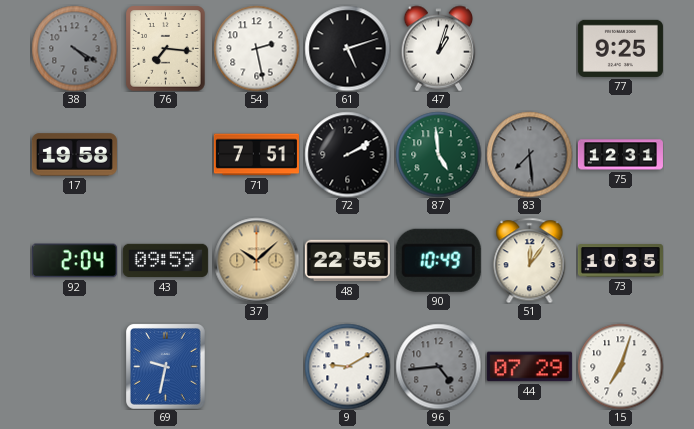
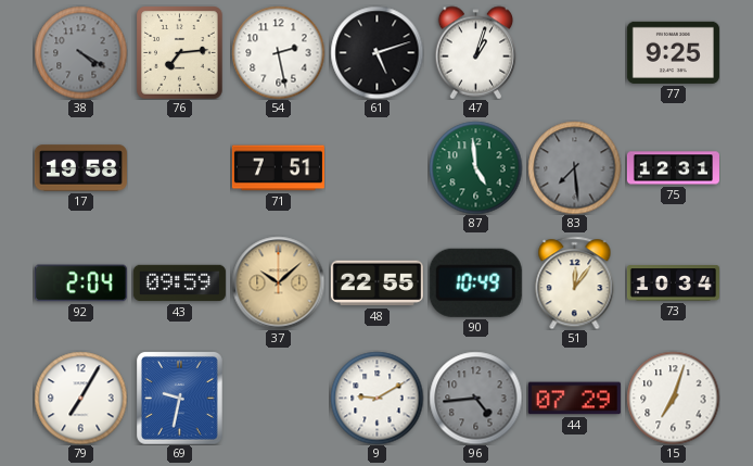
76: 7:16 -> 7:14 (180, 52)
72: 2:10 -> none (347, 154)
73: 10:35 -> 10:34 (673, 284)
79: none -> 7:05 (80, 398)
